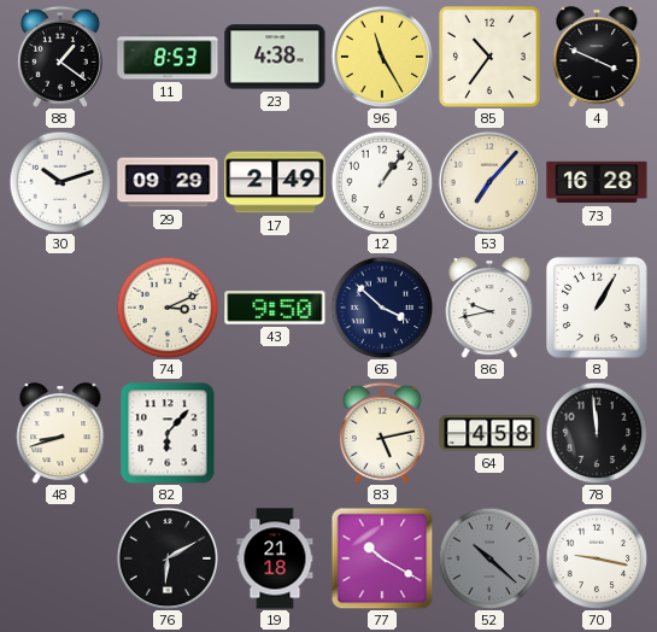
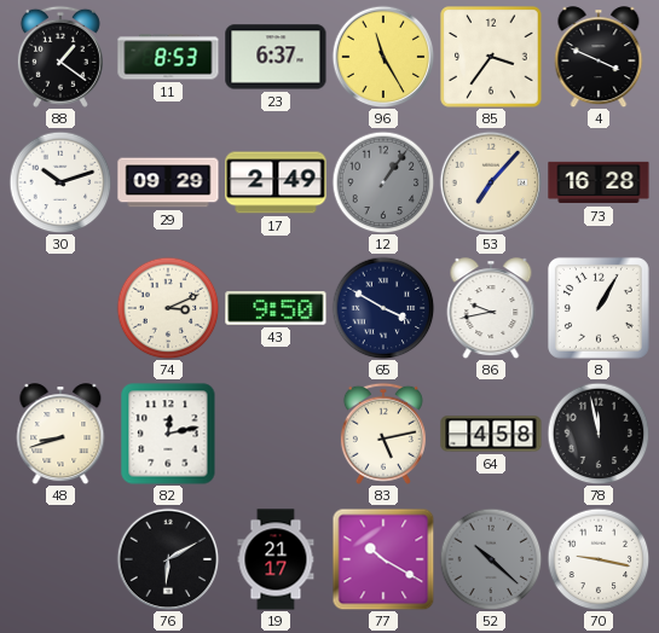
23: 4:38 -> 6:37 (276, 57)
85: 10:36 -> 3:36 (491, 57)
12 dial: white -> grey (383, 182)
65: 3:52 -> 3:50 (383, 308)
82: 6:07 -> 12:13 (168, 434)
78: 11:59 -> 11:58 (599, 434)
19: 21:18 -> 21:17 (276, 559)
